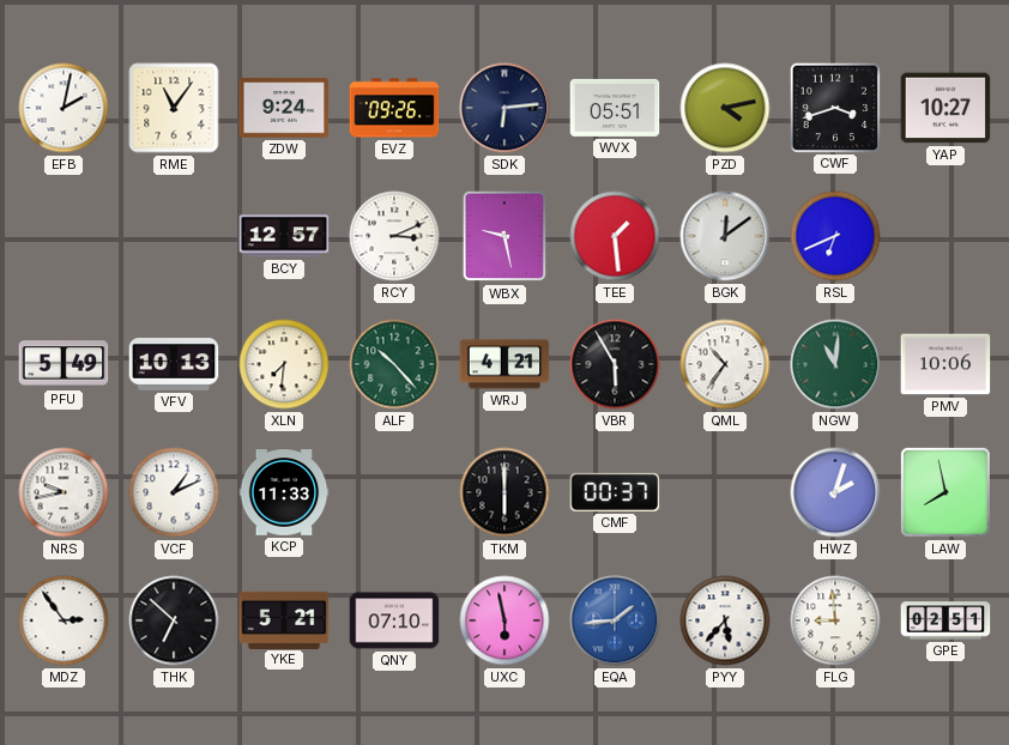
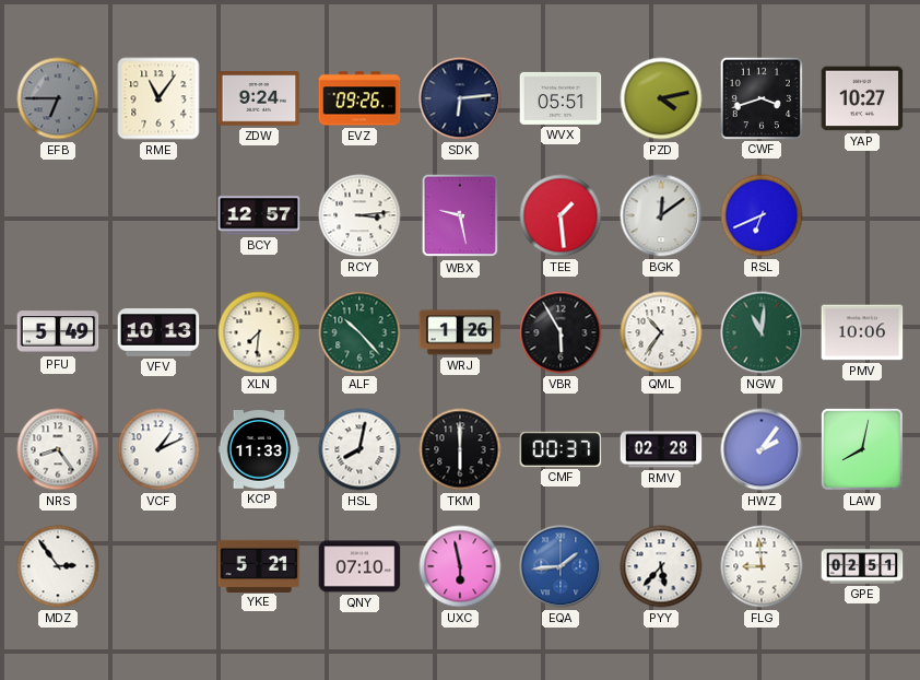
EFB: 2:02 -> 6:45 (58, 98)
EFB dial: white -> grey (58, 98)
RCY: 3:11 -> 3:14 (359, 215)
WRJ: 4:21 -> 1:26 (460, 332)
NRS: 9:43 -> 8:24 (58, 449)
HSL: none -> 8:02 (359, 449)
RMV: none -> 02:28 (661, 449)
HWZ: 2:03 -> 2:06 (762, 449)
LAW: 7:58 -> 8:02 (862, 449)
THK: 6:52 -> none (174, 620)
